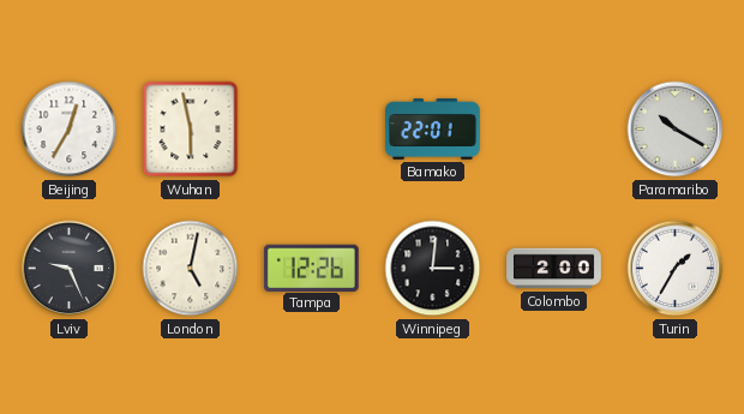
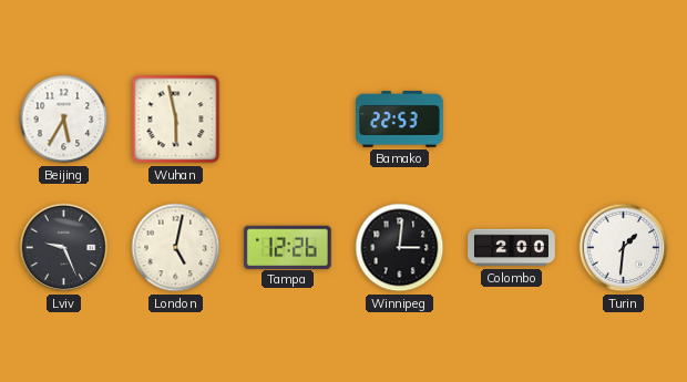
Beijing: 12:35 -> 5:35 (64, 120)
Bamako: 22:01 -> 22:53 (400, 120)
Paramaribo: 10:20 -> none (676, 130)
Turin: 1:35 -> 1:31 (624, 248)
